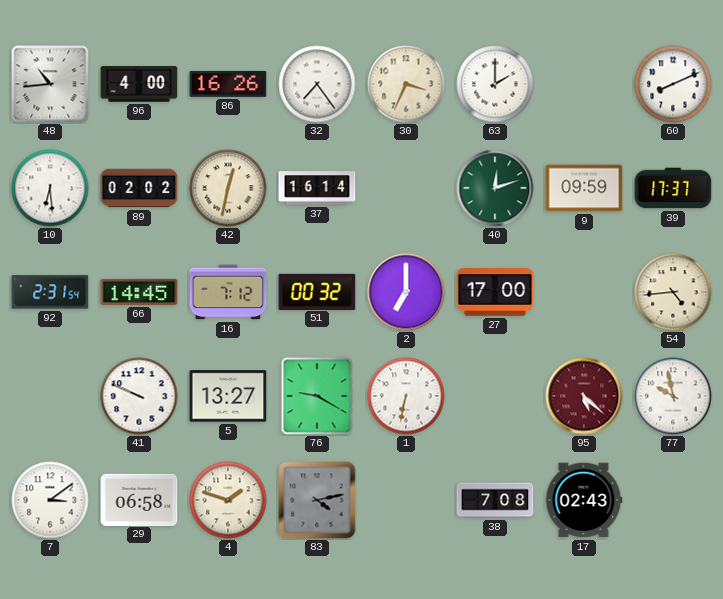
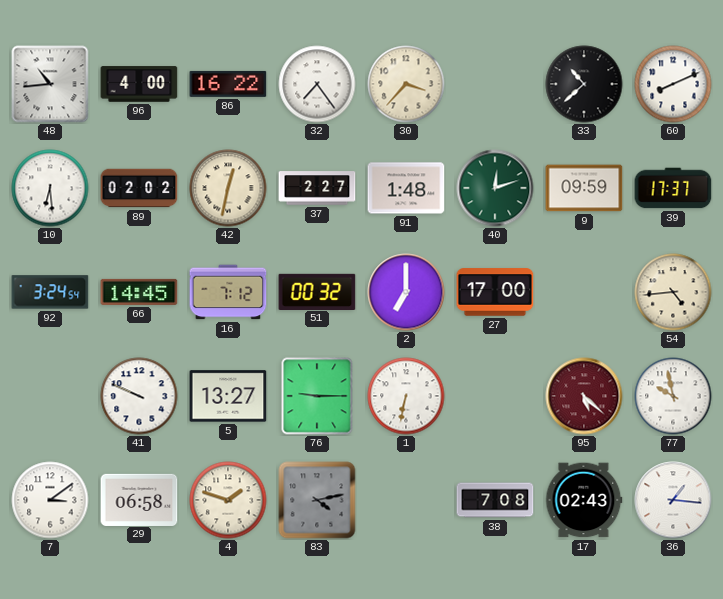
86: 16:26 -> 16:22 (228, 84)
30: 3:34 -> 3:37 (406, 84)
63: 2:00 -> none (495, 84)
33: none -> 10:38 (584, 84)
37: 16:14 -> 2:27 (317, 188)
91: none -> 1:48 (406, 188)
92: 2:31 -> 3:24 (50, 292)
76: 9:20 -> 9:15 (317, 396)
36: none -> 1:16 (673, 500)
